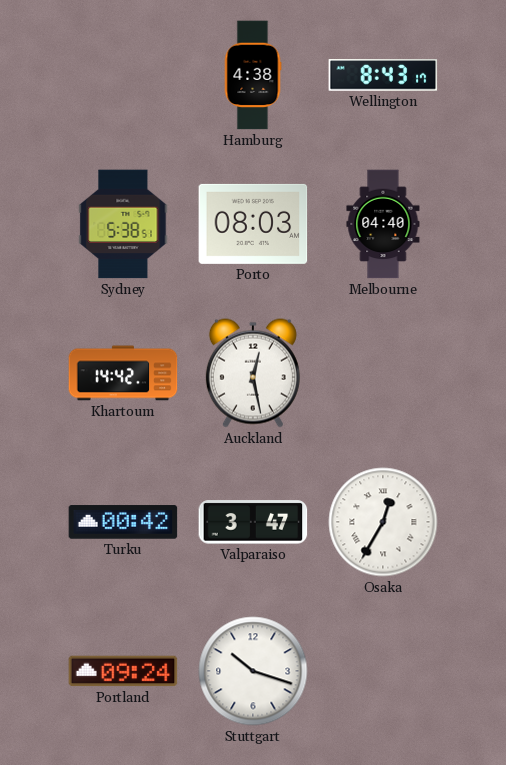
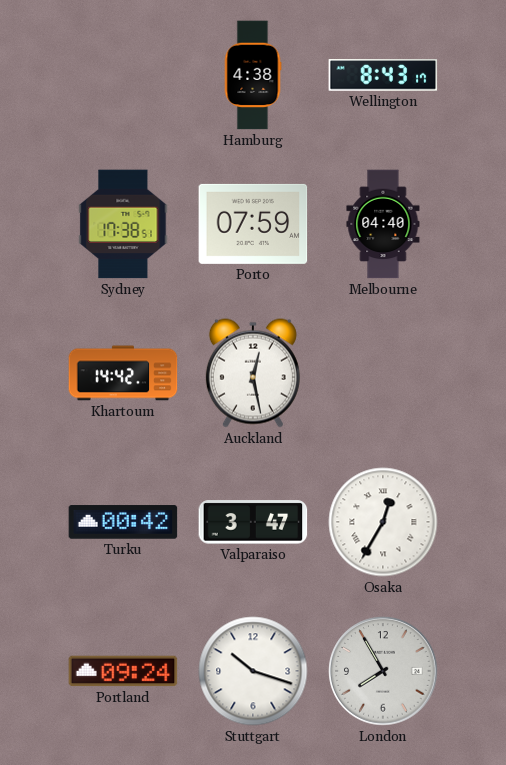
Sydney: 5:38 -> 17:38 (123, 224)
Porto: 08:03 -> 07:59 (253, 224)
London: none -> 7:55 (383, 671)
